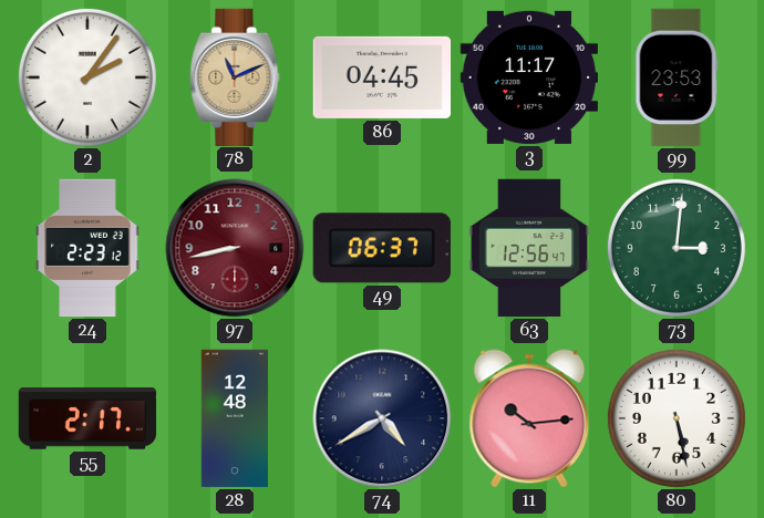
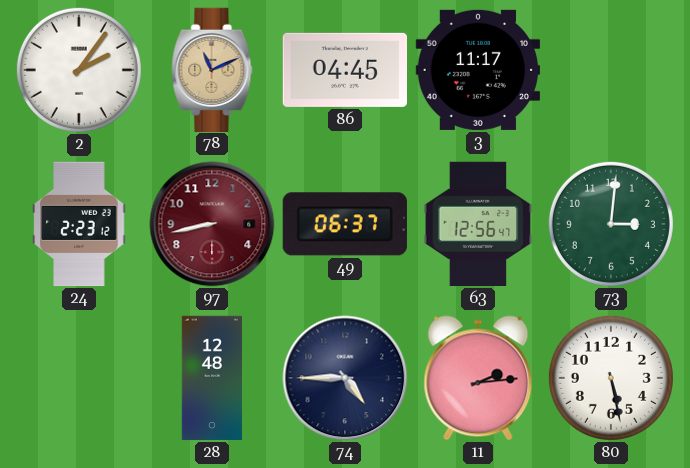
99: 23:53 -> none (677, 77)
55: 2:17 -> none (87, 418)
74: 4:40 -> 4:45 (345, 378)
11: 10:14 -> 2:14 (478, 378)
